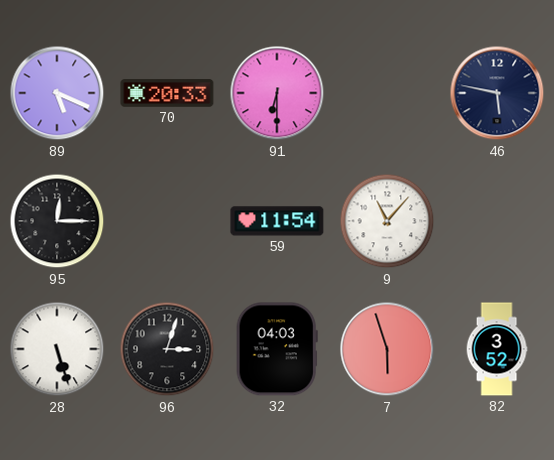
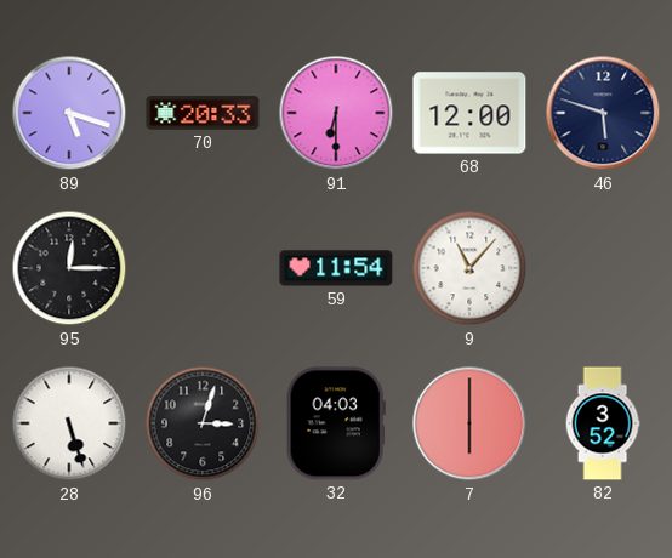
89: 5:19 -> 5:18 (69, 113)
68: none -> 12:00 (469, 113)
46: 5:47 -> 5:48 (603, 113)
7: 5:57 -> 6:00 (469, 423)
